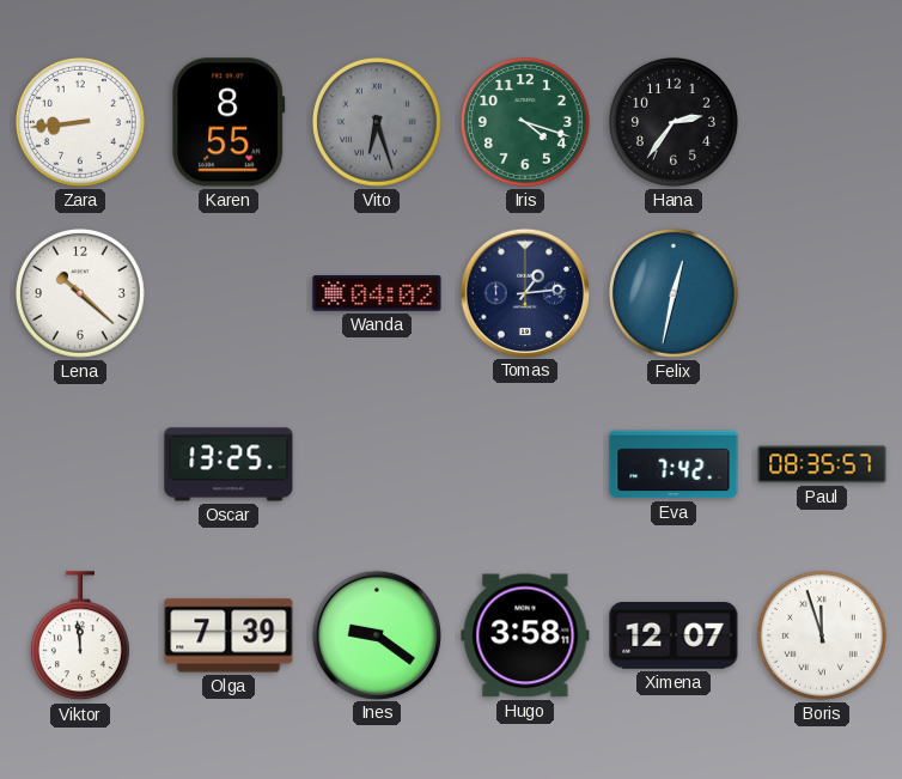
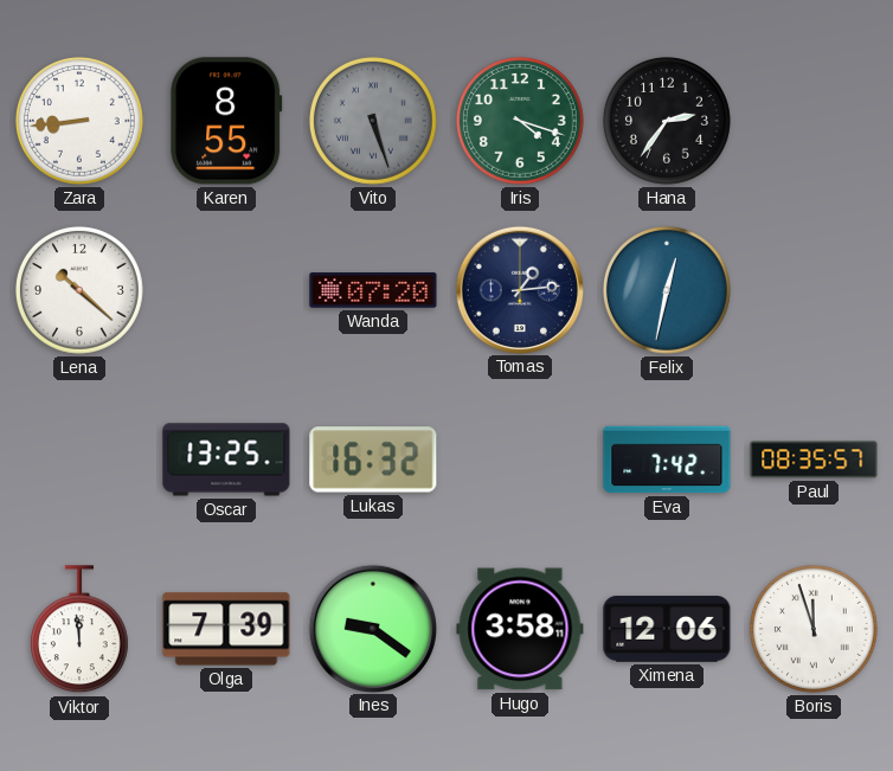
Vito: 6:27 -> 5:27 (373, 121)
Wanda: 04:02 -> 07:20 (373, 290)
Lukas: none -> 16:32 (373, 460)
Ximena: 12:07 -> 12:06 (667, 629)
